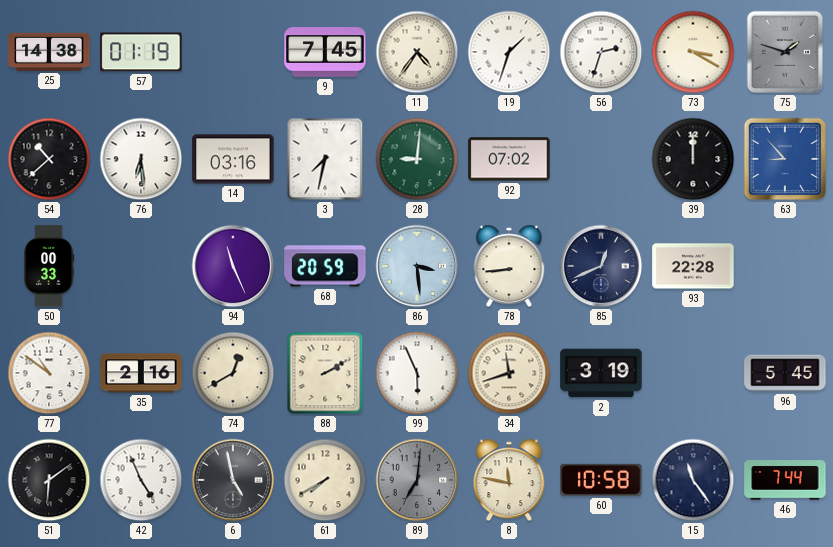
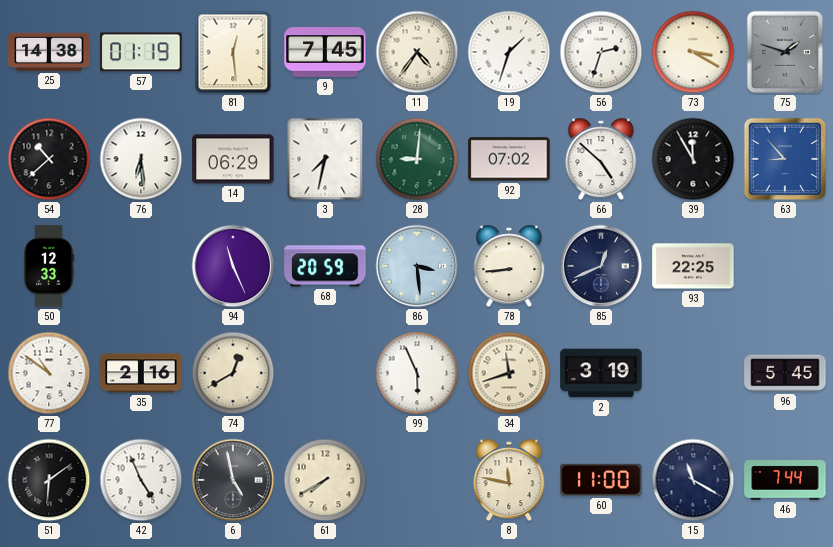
81: none -> 12:29 (233, 52)
14: 03:16 -> 06:29 (233, 159)
66: none -> 4:52 (601, 159)
39: 12:00 -> 11:55 (693, 159)
50: 00:33 -> 12:33 (49, 266)
93: 22:28 -> 22:25 (693, 266)
88: 2:10 -> none (325, 373)
89: 7:01 -> none (417, 480)
60: 10:58 -> 11:00 (601, 480)
15: 11:24 -> 11:20 (693, 480)
